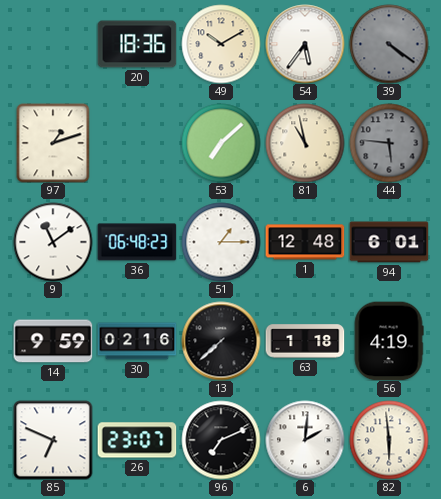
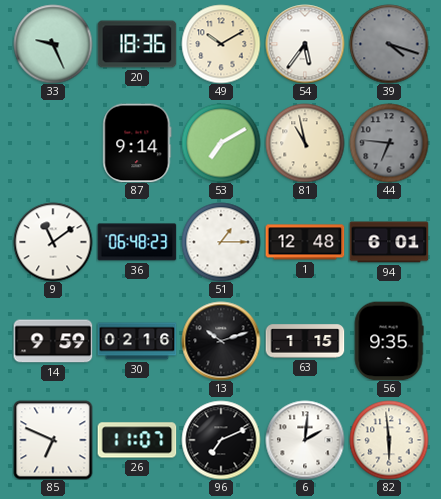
33: none -> 9:26 (53, 44)
39: 4:21 -> 4:18 (389, 44)
97: 1:12 -> none (53, 143)
87: none -> 9:14 (137, 143)
53: 7:08 -> 7:10 (221, 143)
44: 5:46 -> 6:46 (389, 143)
13: 7:38 -> 10:12 (221, 341)
63: 1:18 -> 1:15 (305, 341)
56: 4:19 -> 9:35 (389, 341)
26: 23:07 -> 11:07 (137, 440)
